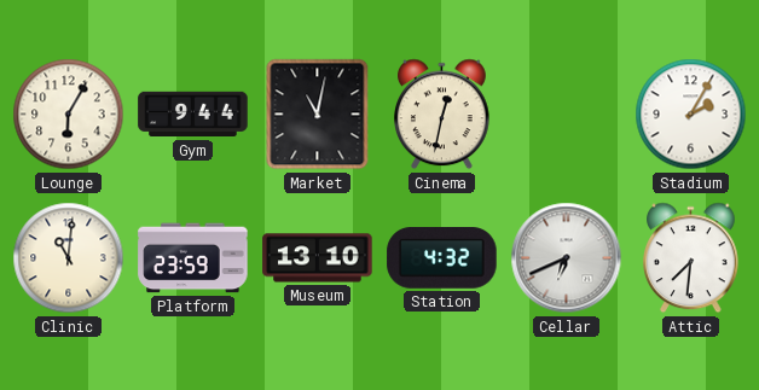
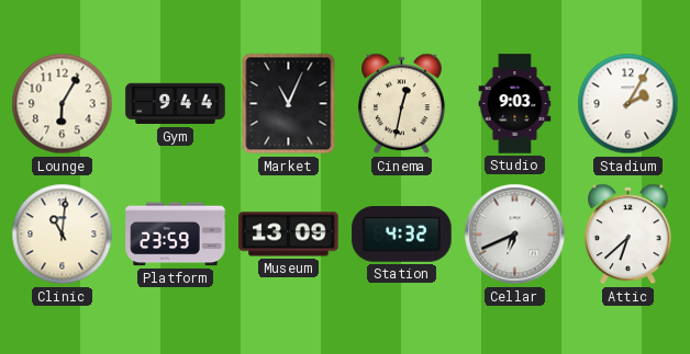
Market: 11:02 -> 11:04 (289, 104)
Studio: none -> 9:03 (515, 104)
Museum: 13:10 -> 13:09 (289, 235)
Attic: 7:31 -> 6:38 (628, 235)
